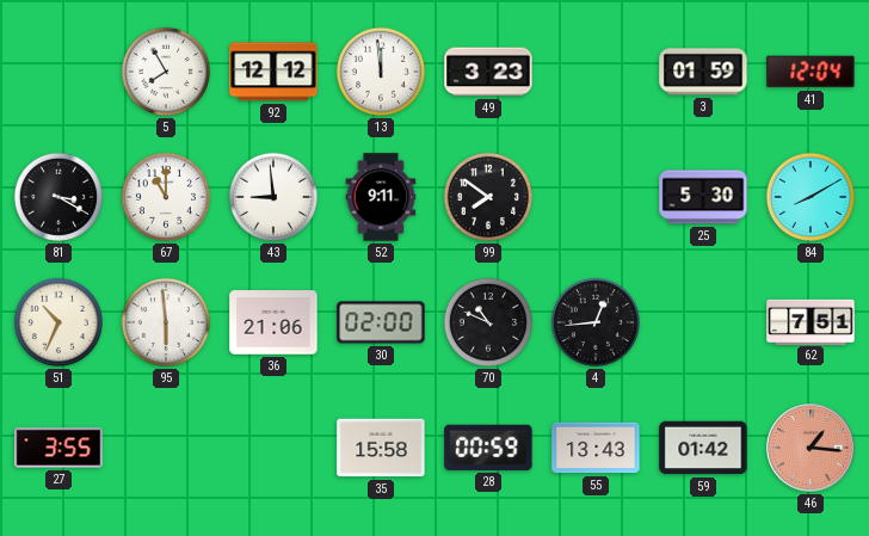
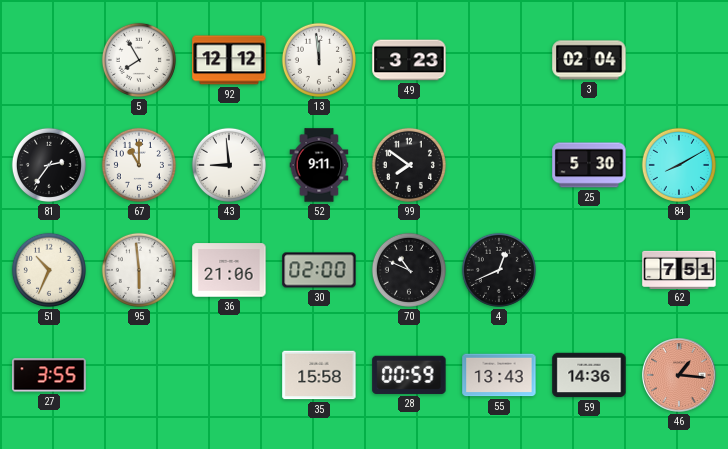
3: 01:59 -> 02:04 (589, 60)
41: 12:04 -> none (811, 72)
81: 3:20 -> 2:36 (49, 165)
4: 12:44 -> 12:41 (499, 270)
59: 01:42 -> 14:36 (589, 375)
